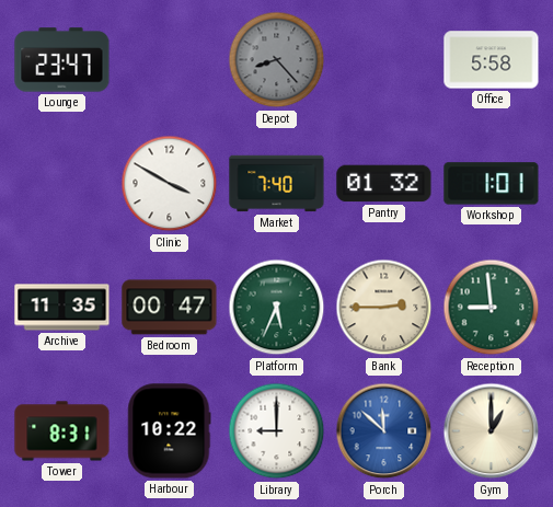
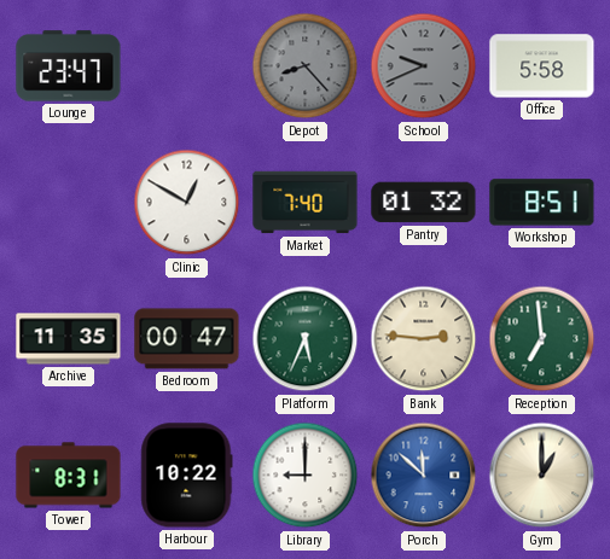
School: none -> 9:41 (424, 66)
Clinic: 3:50 -> 12:50 (187, 203)
Workshop: 1:01 -> 8:51 (542, 203)
Bank: 2:45 -> 2:46 (424, 339)
Reception: 8:59 -> 6:59 (542, 339)
